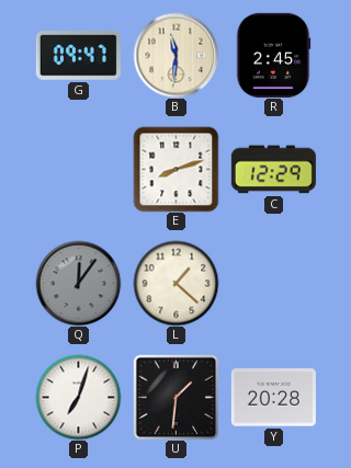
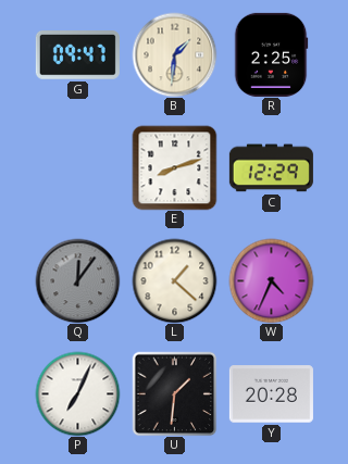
B: 11:31 -> 1:31 (174, 54)
R: 2:45 -> 2:25 (271, 54)
W: none -> 4:34 (271, 280)
P: 7:03 -> 7:04 (77, 393)
